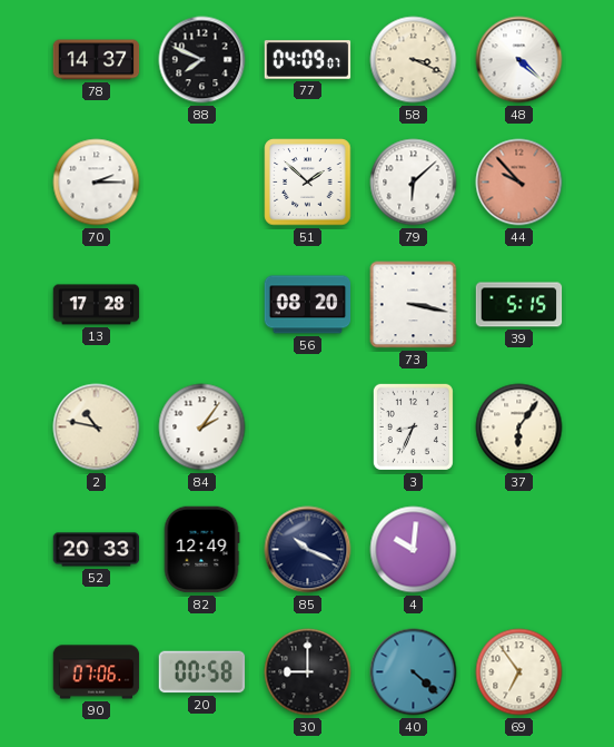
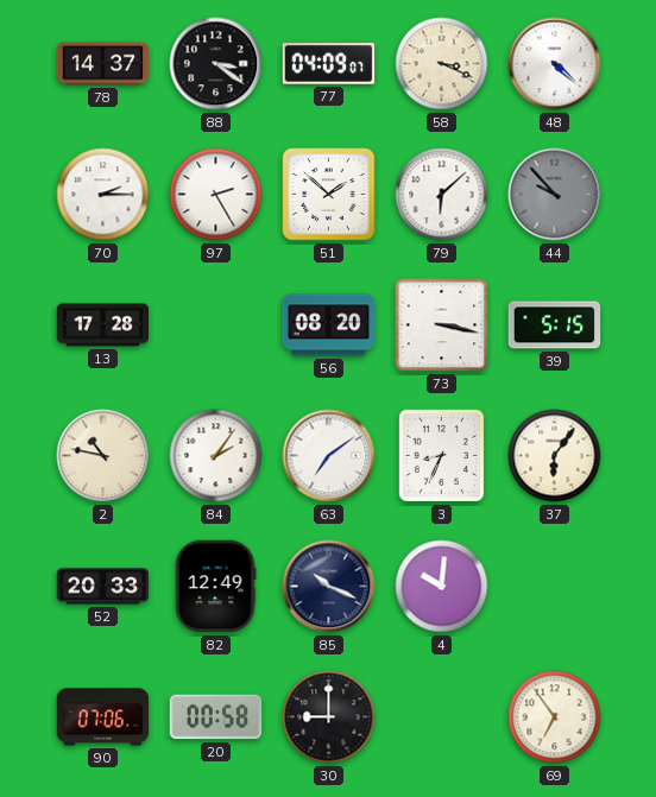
88: 7:49 -> 3:21 (216, 64)
97: none -> 2:25 (216, 195)
44 dial: salmon -> grey (555, 195)
63: none -> 7:09 (329, 456)
40: 4:22 -> none (414, 672)
